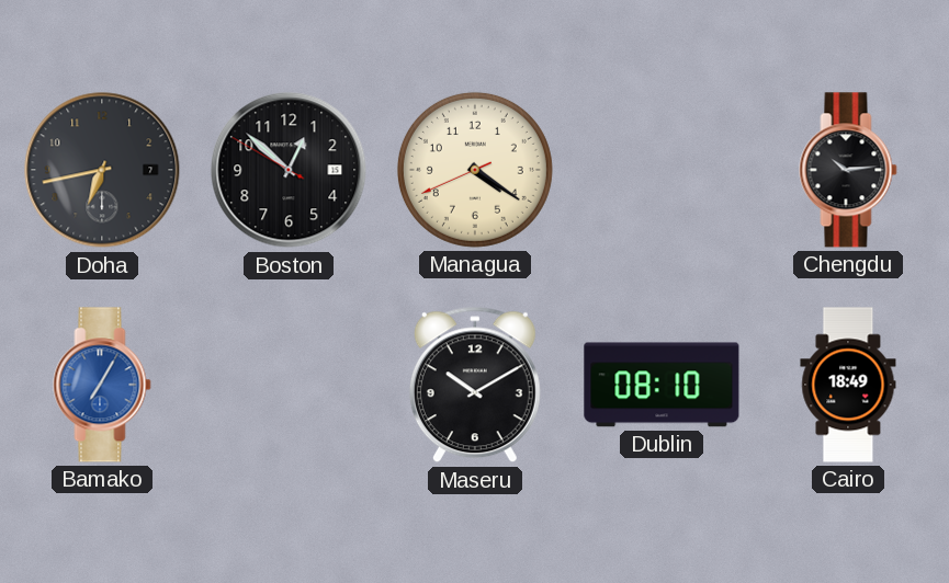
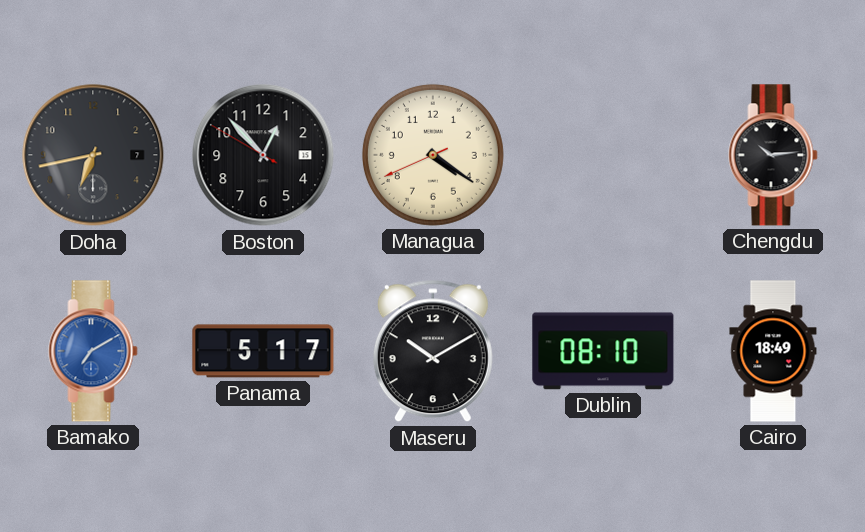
Boston: 12:51 -> 12:52 (263, 155)
Bamako: 7:05 -> 7:10 (93, 351)
Panama: none -> 5:17 (263, 351)
